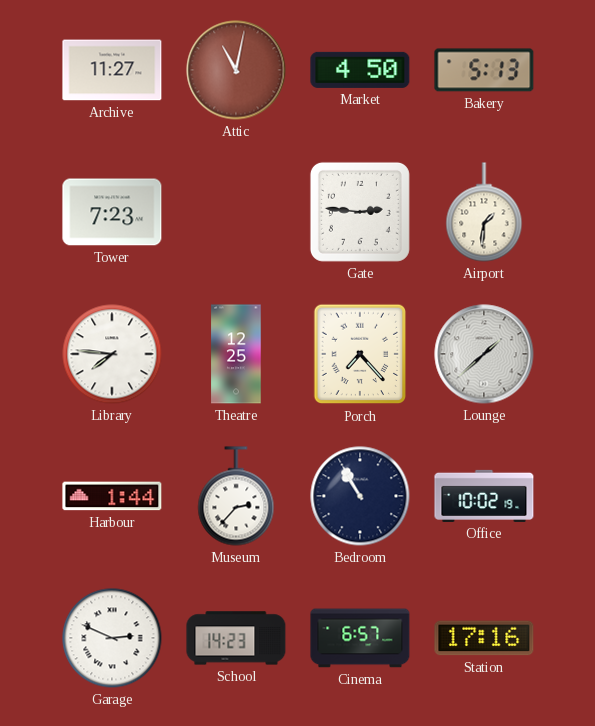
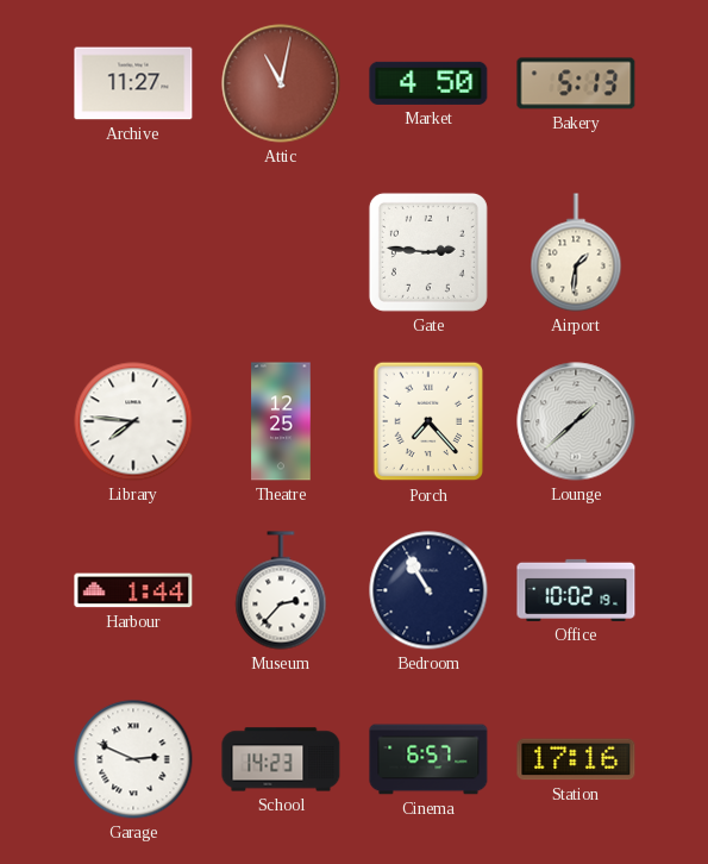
Tower: 7:23 -> none (112, 212)
